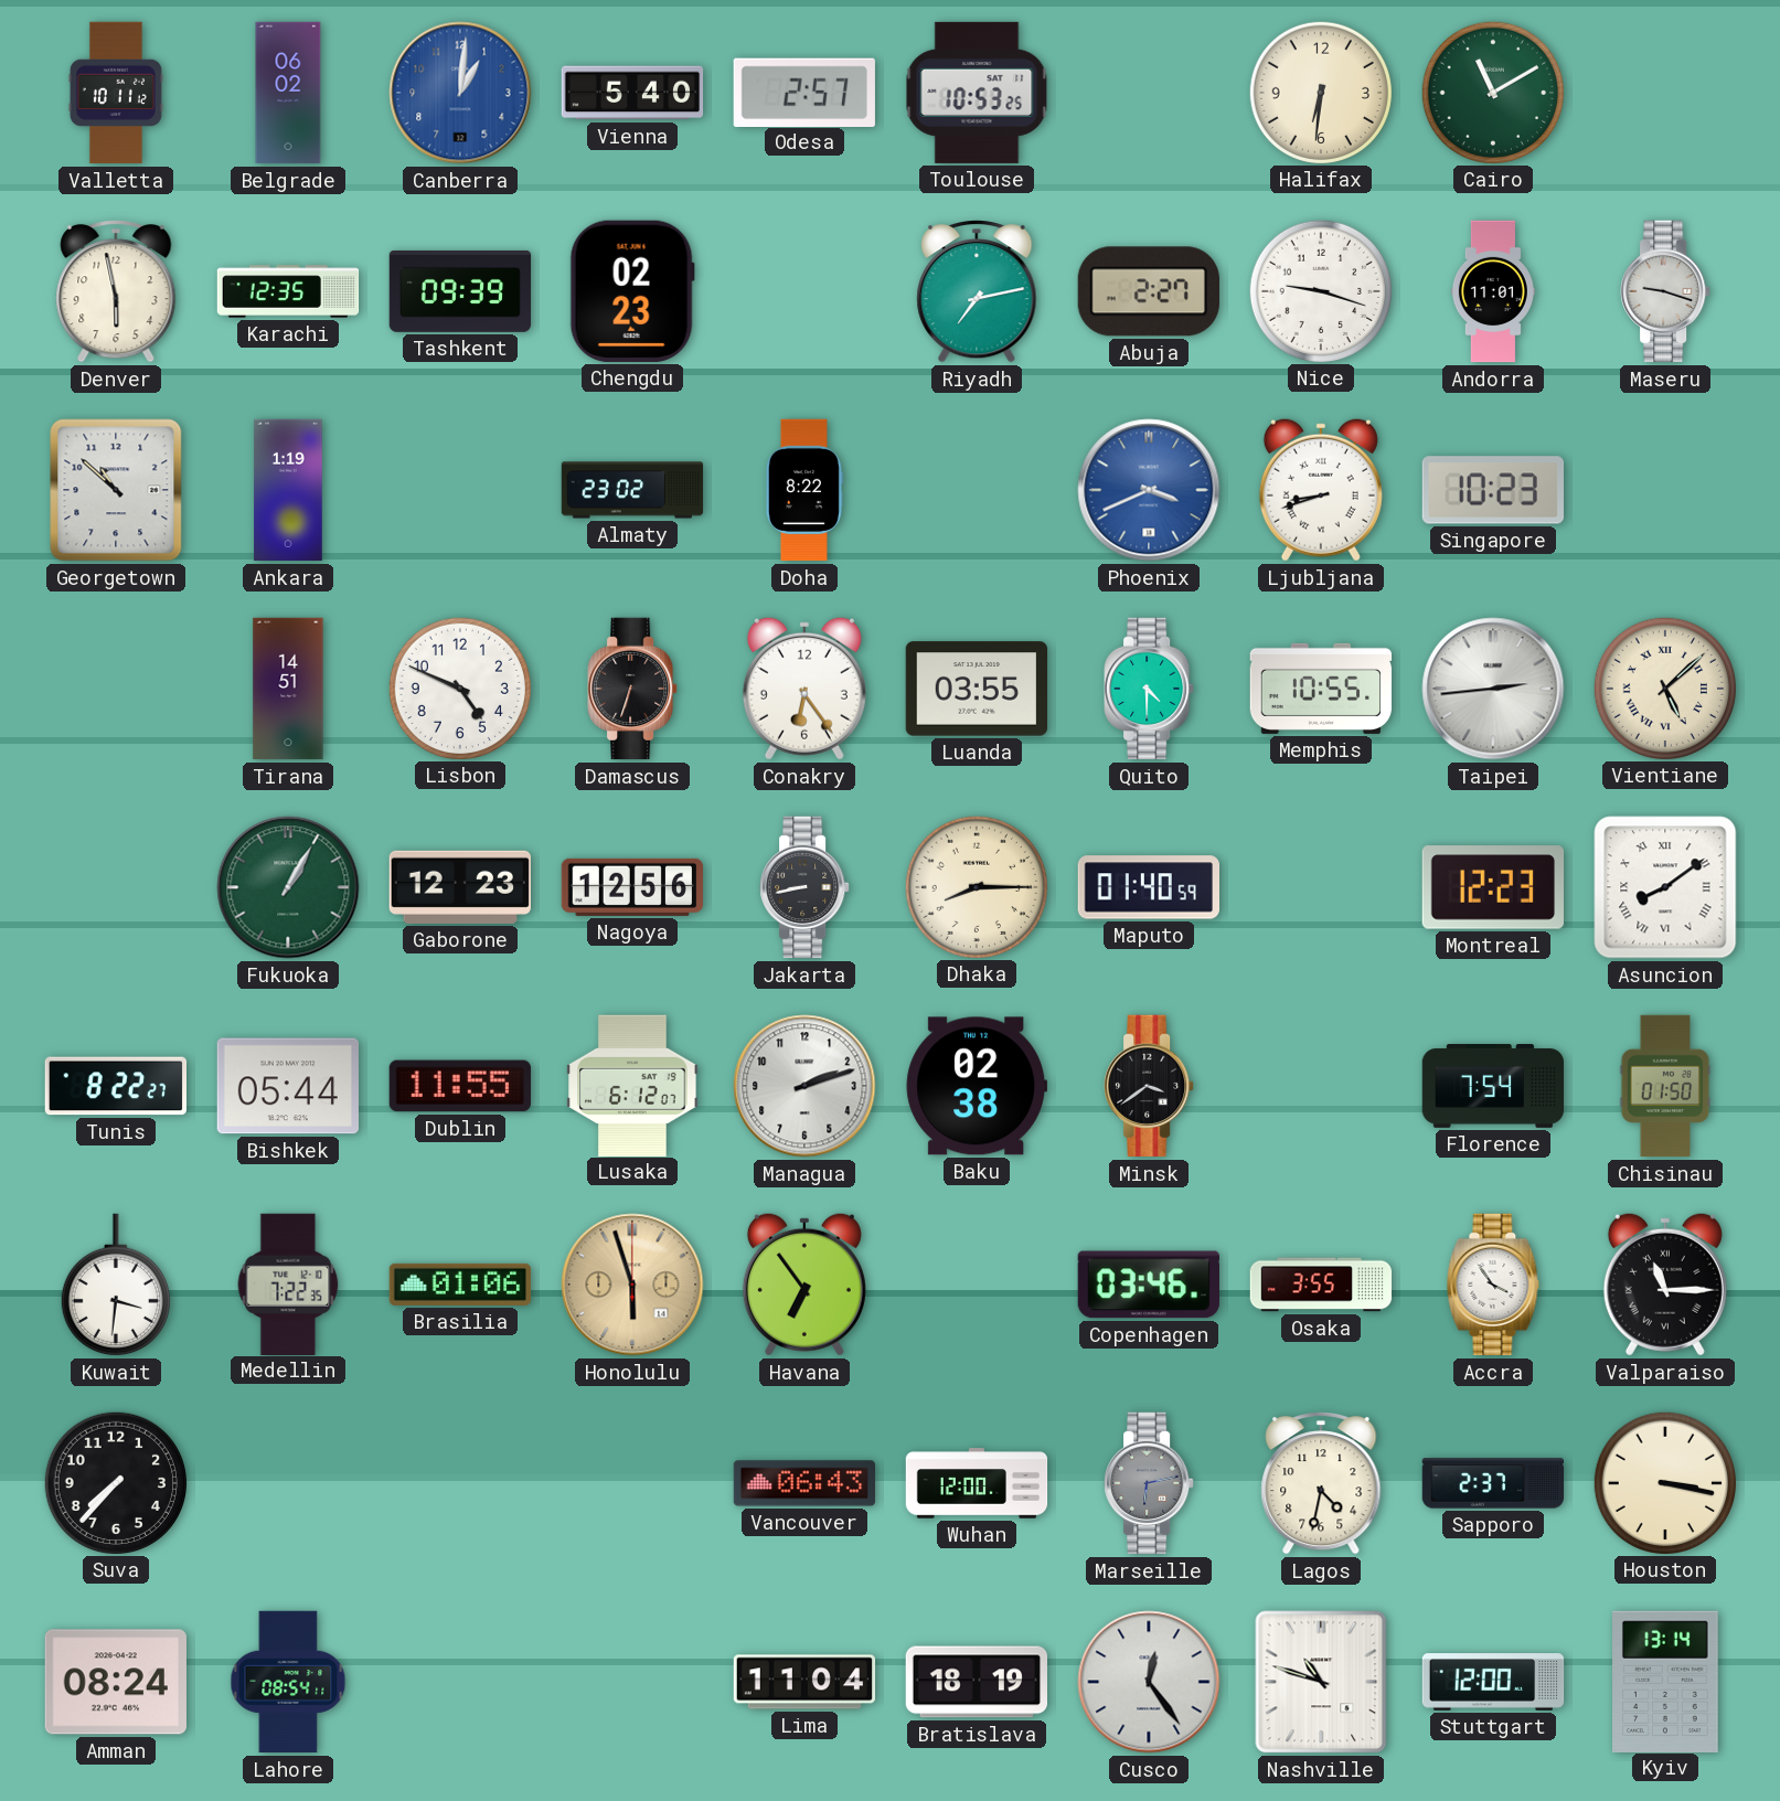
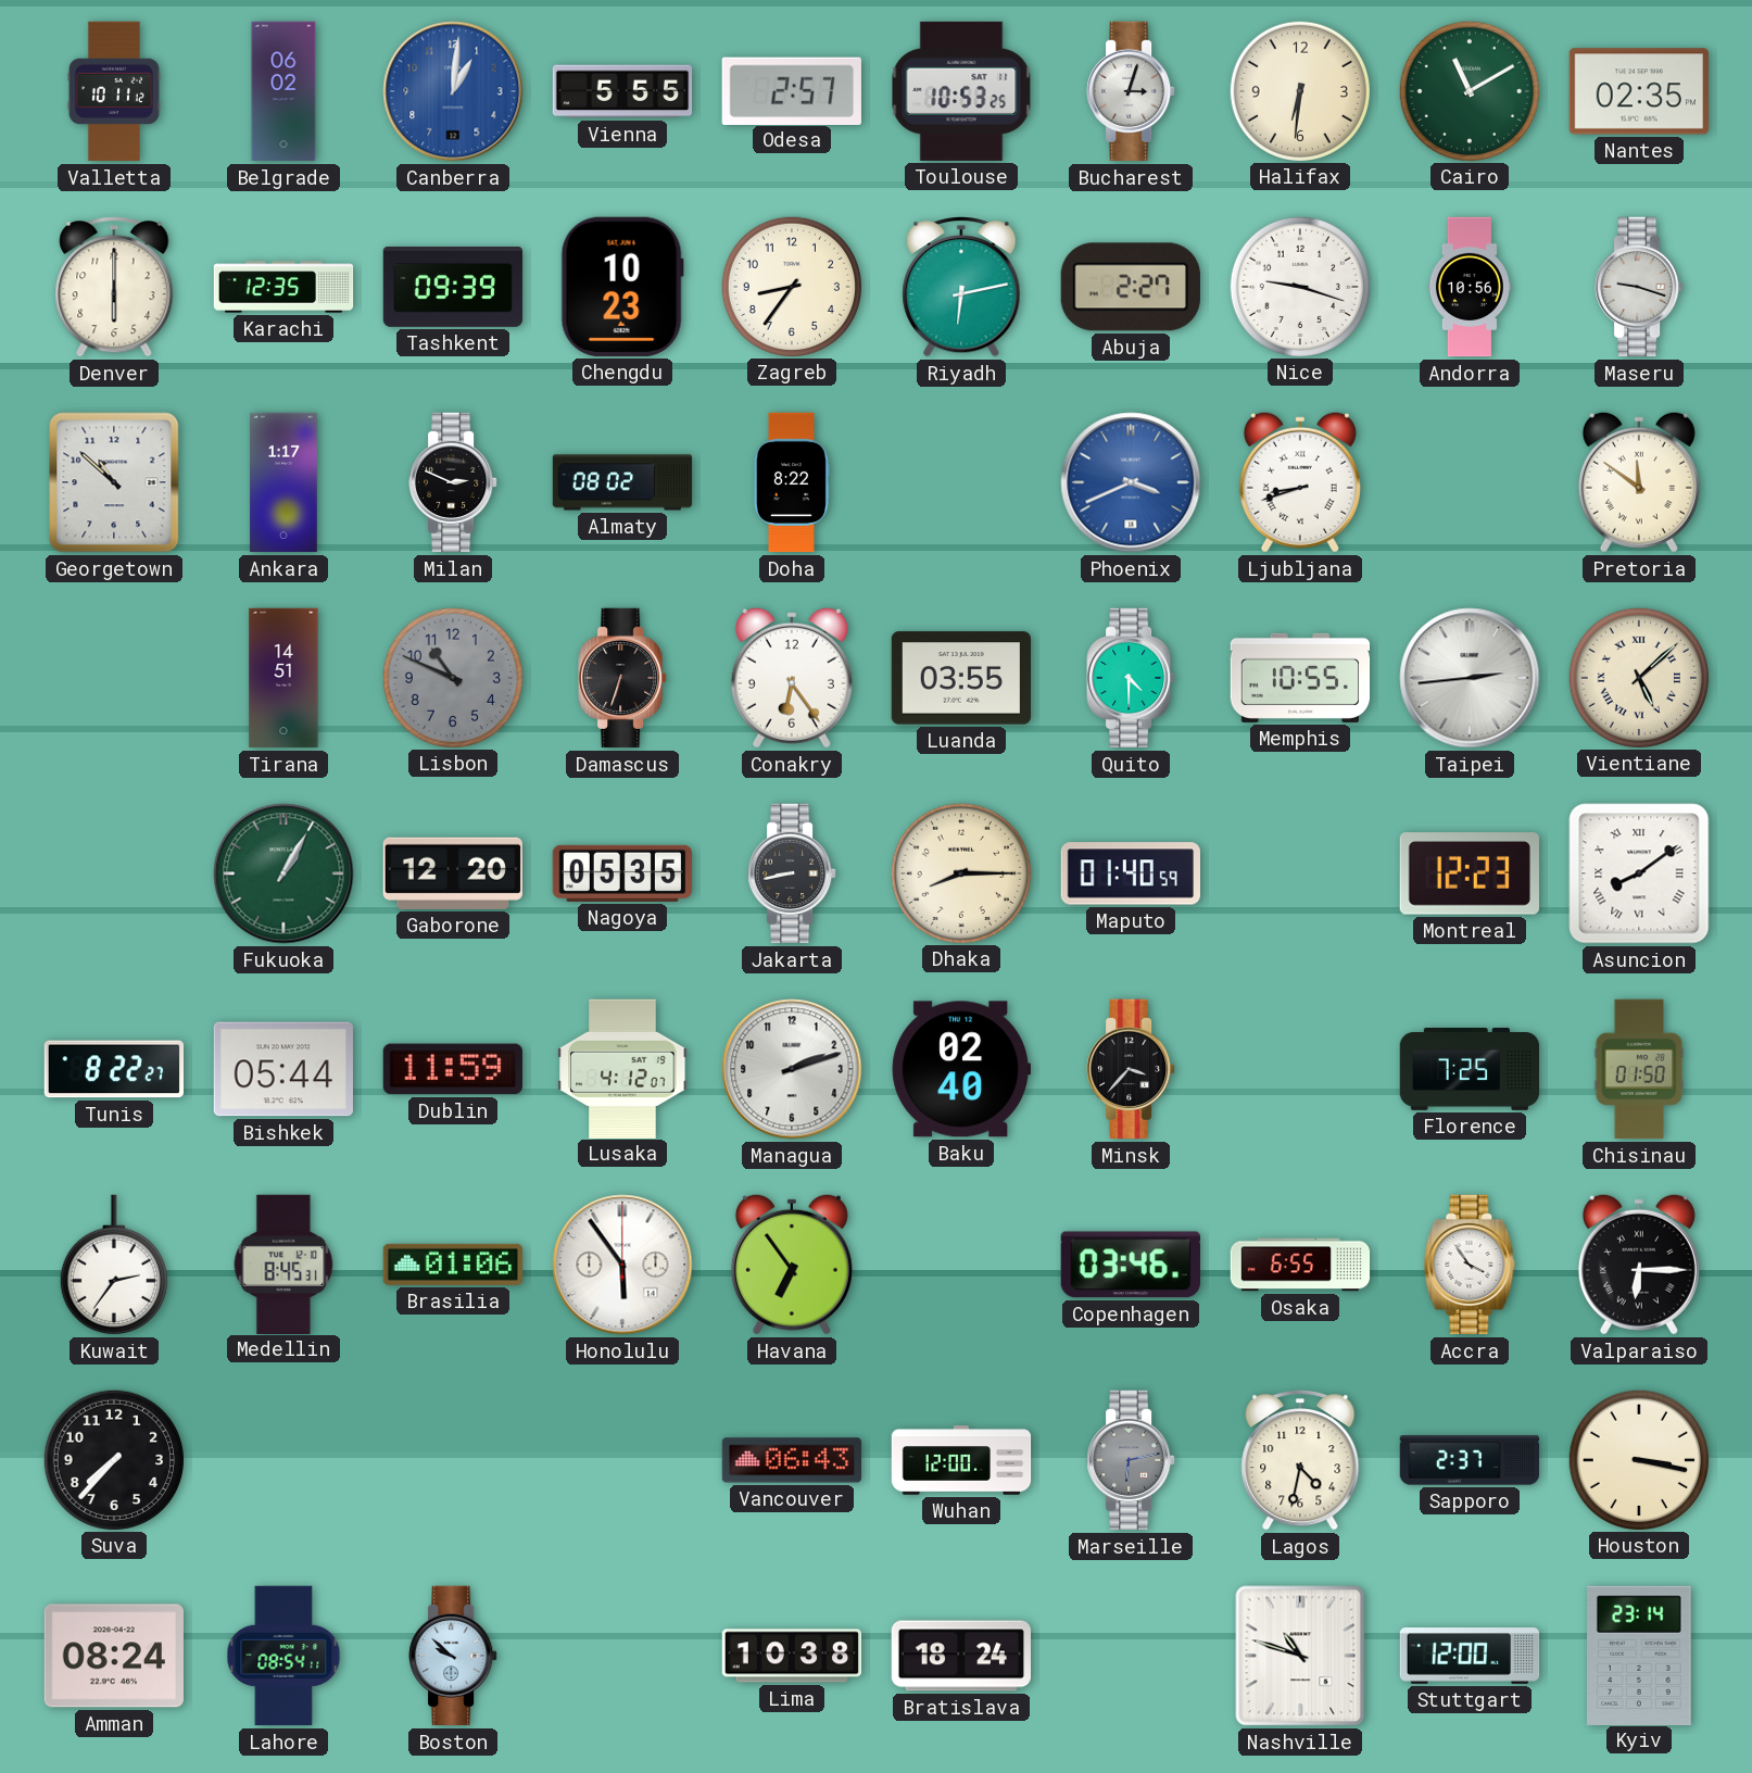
Vienna: 5:40 -> 5:55 (622, 91)
Bucharest: none -> 3:03 (1131, 91)
Nantes: none -> 02:35 (1638, 91)
Denver: 5:58 -> 6:00 (114, 288)
Chengdu: 02:23 -> 10:23 (622, 287)
Zagreb: none -> 8:36 (791, 286)
Riyadh: 7:13 -> 6:13 (961, 288)
Andorra: 11:01 -> 10:56 (1470, 287)
Ankara: 1:19 -> 1:17 (283, 482)
Milan: none -> 2:49 (453, 482)
Almaty: 23:02 -> 08:02 (622, 482)
Singapore: 10:23 -> none (1492, 490)
Pretoria: none -> 11:51 (1639, 482)
Lisbon: 4:49 -> 10:49 (452, 677)
Lisbon dial: white -> grey (452, 677)
Gaborone: 12:23 -> 12:20 (452, 873)
Nagoya: 12:56 -> 05:35 (622, 873)
Dublin: 11:55 -> 11:59 (453, 1069)
Lusaka: 6:12 -> 4:12 (622, 1068)
Baku: 02:38 -> 02:40 (960, 1069)
Minsk: 3:39 -> 3:37 (1131, 1069)
Florence: 7:54 -> 7:25 (1470, 1070)
Kuwait: 3:31 -> 2:36 (114, 1265)
Medellin: 7:22 -> 8:45 (283, 1263)
Honolulu: 5:57 -> 5:54 (622, 1265)
Honolulu dial: champagne -> white (622, 1265)
Osaka: 3:55 -> 6:55 (1300, 1265)
Valparaiso: 11:15 -> 6:15 (1639, 1265)
Boston: none -> 9:52 (453, 1656)
Lima: 11:04 -> 10:38 (792, 1656)
Bratislava: 18:19 -> 18:24 (960, 1656)
Cusco: 12:24 -> none (1149, 1682)
Kyiv: 13:14 -> 23:14 (1640, 1655)
